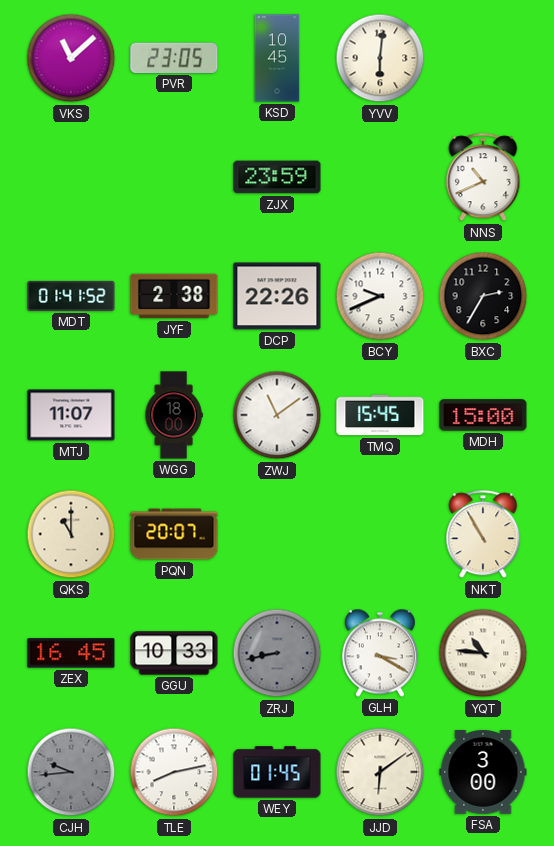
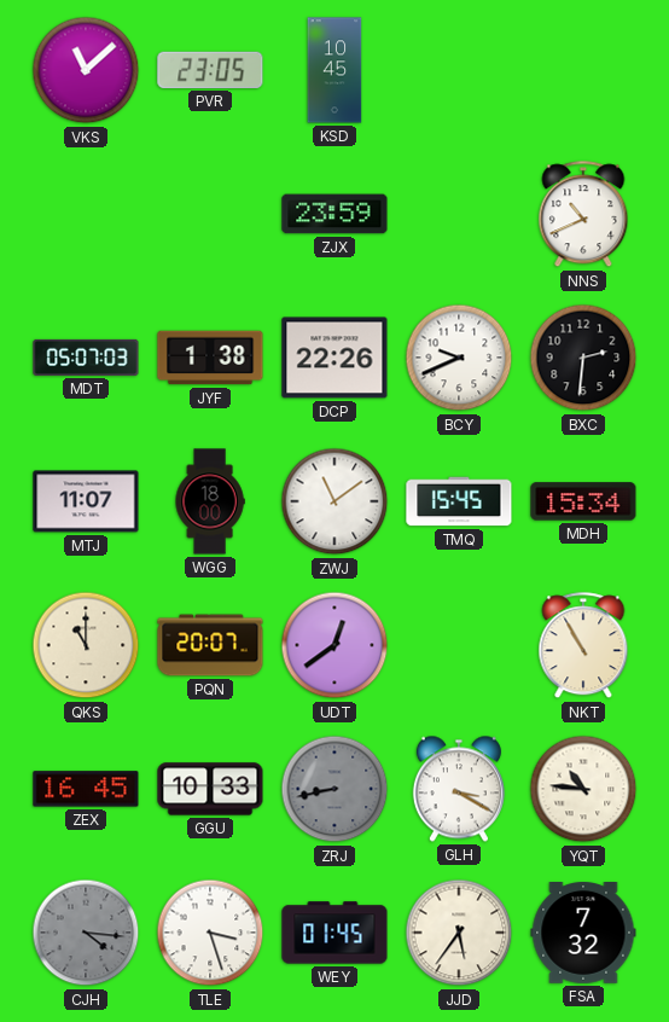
YVV: 6:01 -> none (380, 58)
MDT: 01:41 -> 05:07 (86, 358)
JYF: 2:38 -> 1:38 (210, 358)
BXC: 2:35 -> 2:31 (583, 358)
MDH: 15:00 -> 15:34 (583, 501)
UDT: none -> 12:39 (334, 645)
CJH: 9:44 -> 4:16 (86, 933)
TLE: 8:13 -> 3:27 (210, 933)
JJD: 6:09 -> 5:36 (459, 933)
FSA: 3:00 -> 7:32 (583, 934)
